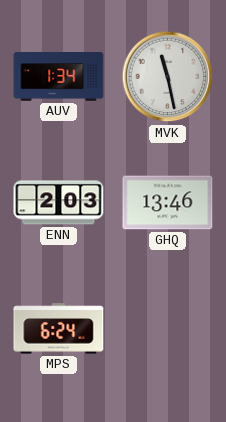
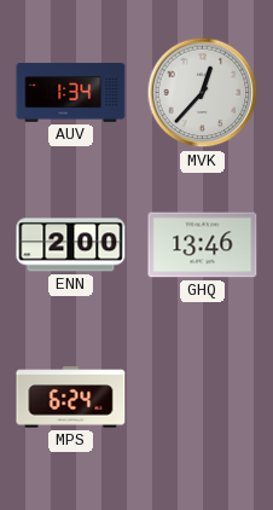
MVK: 11:28 -> 12:37 (203, 93)
ENN: 2:03 -> 2:00 (71, 245)
